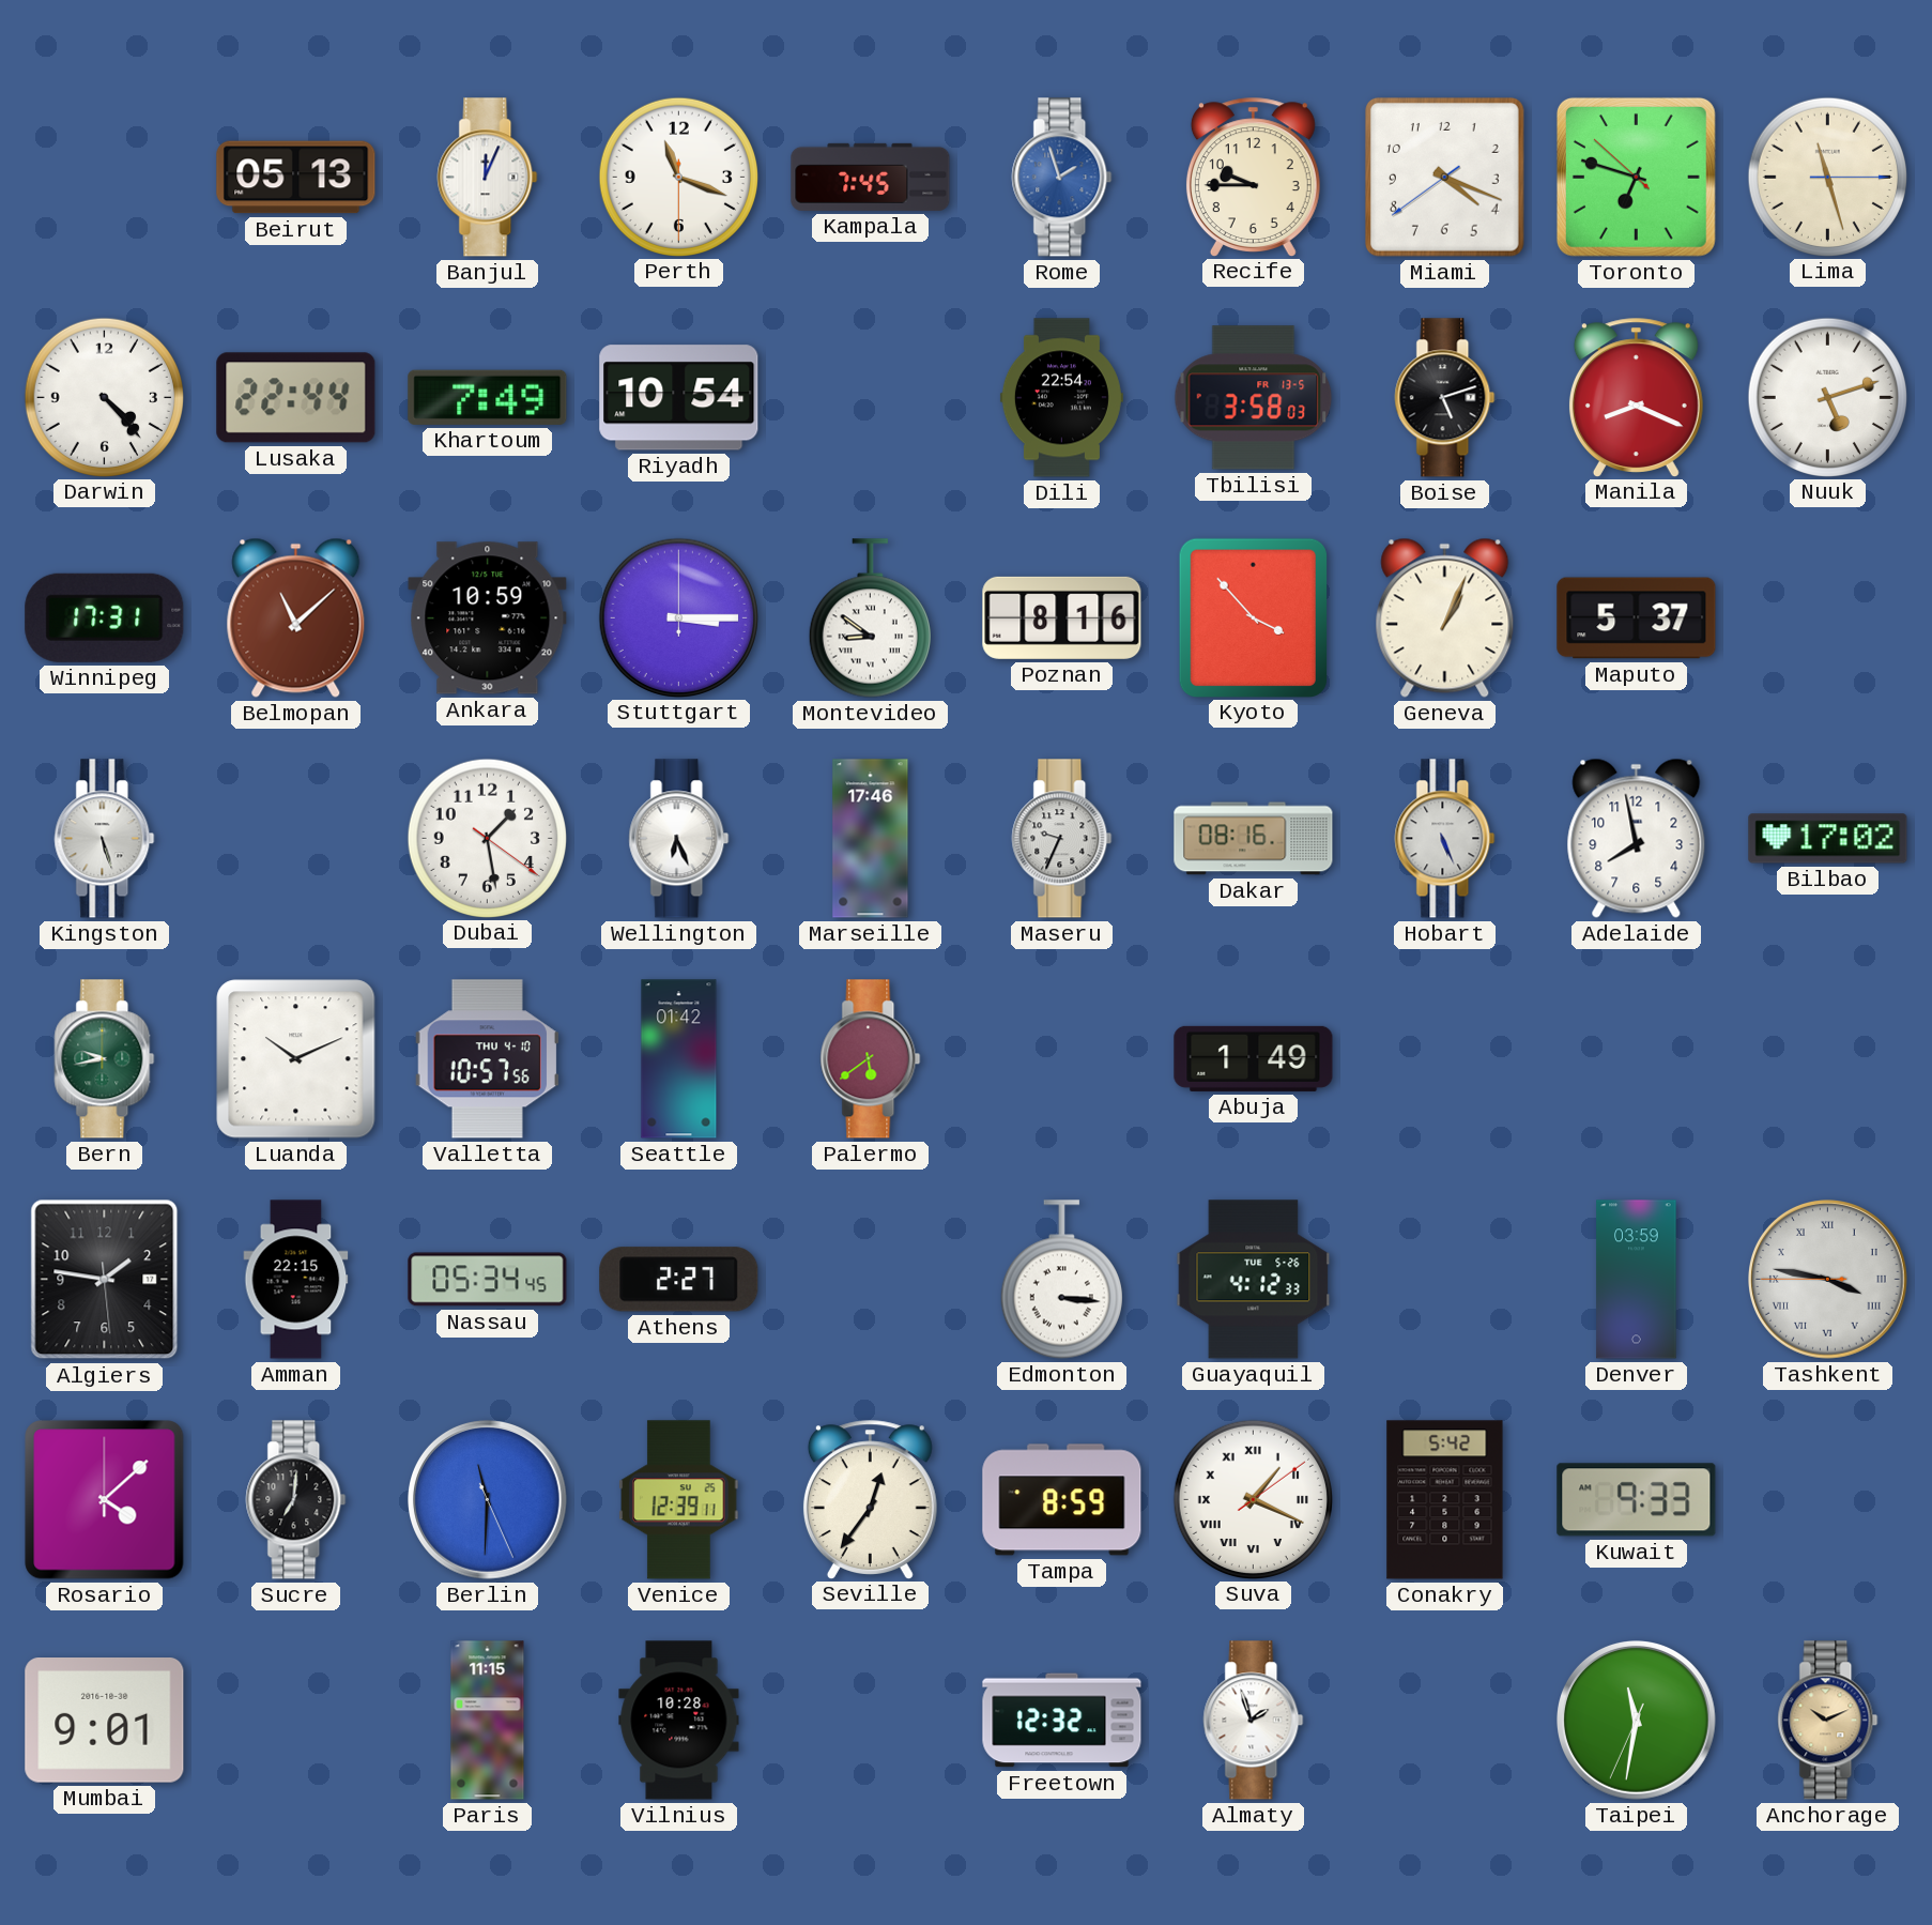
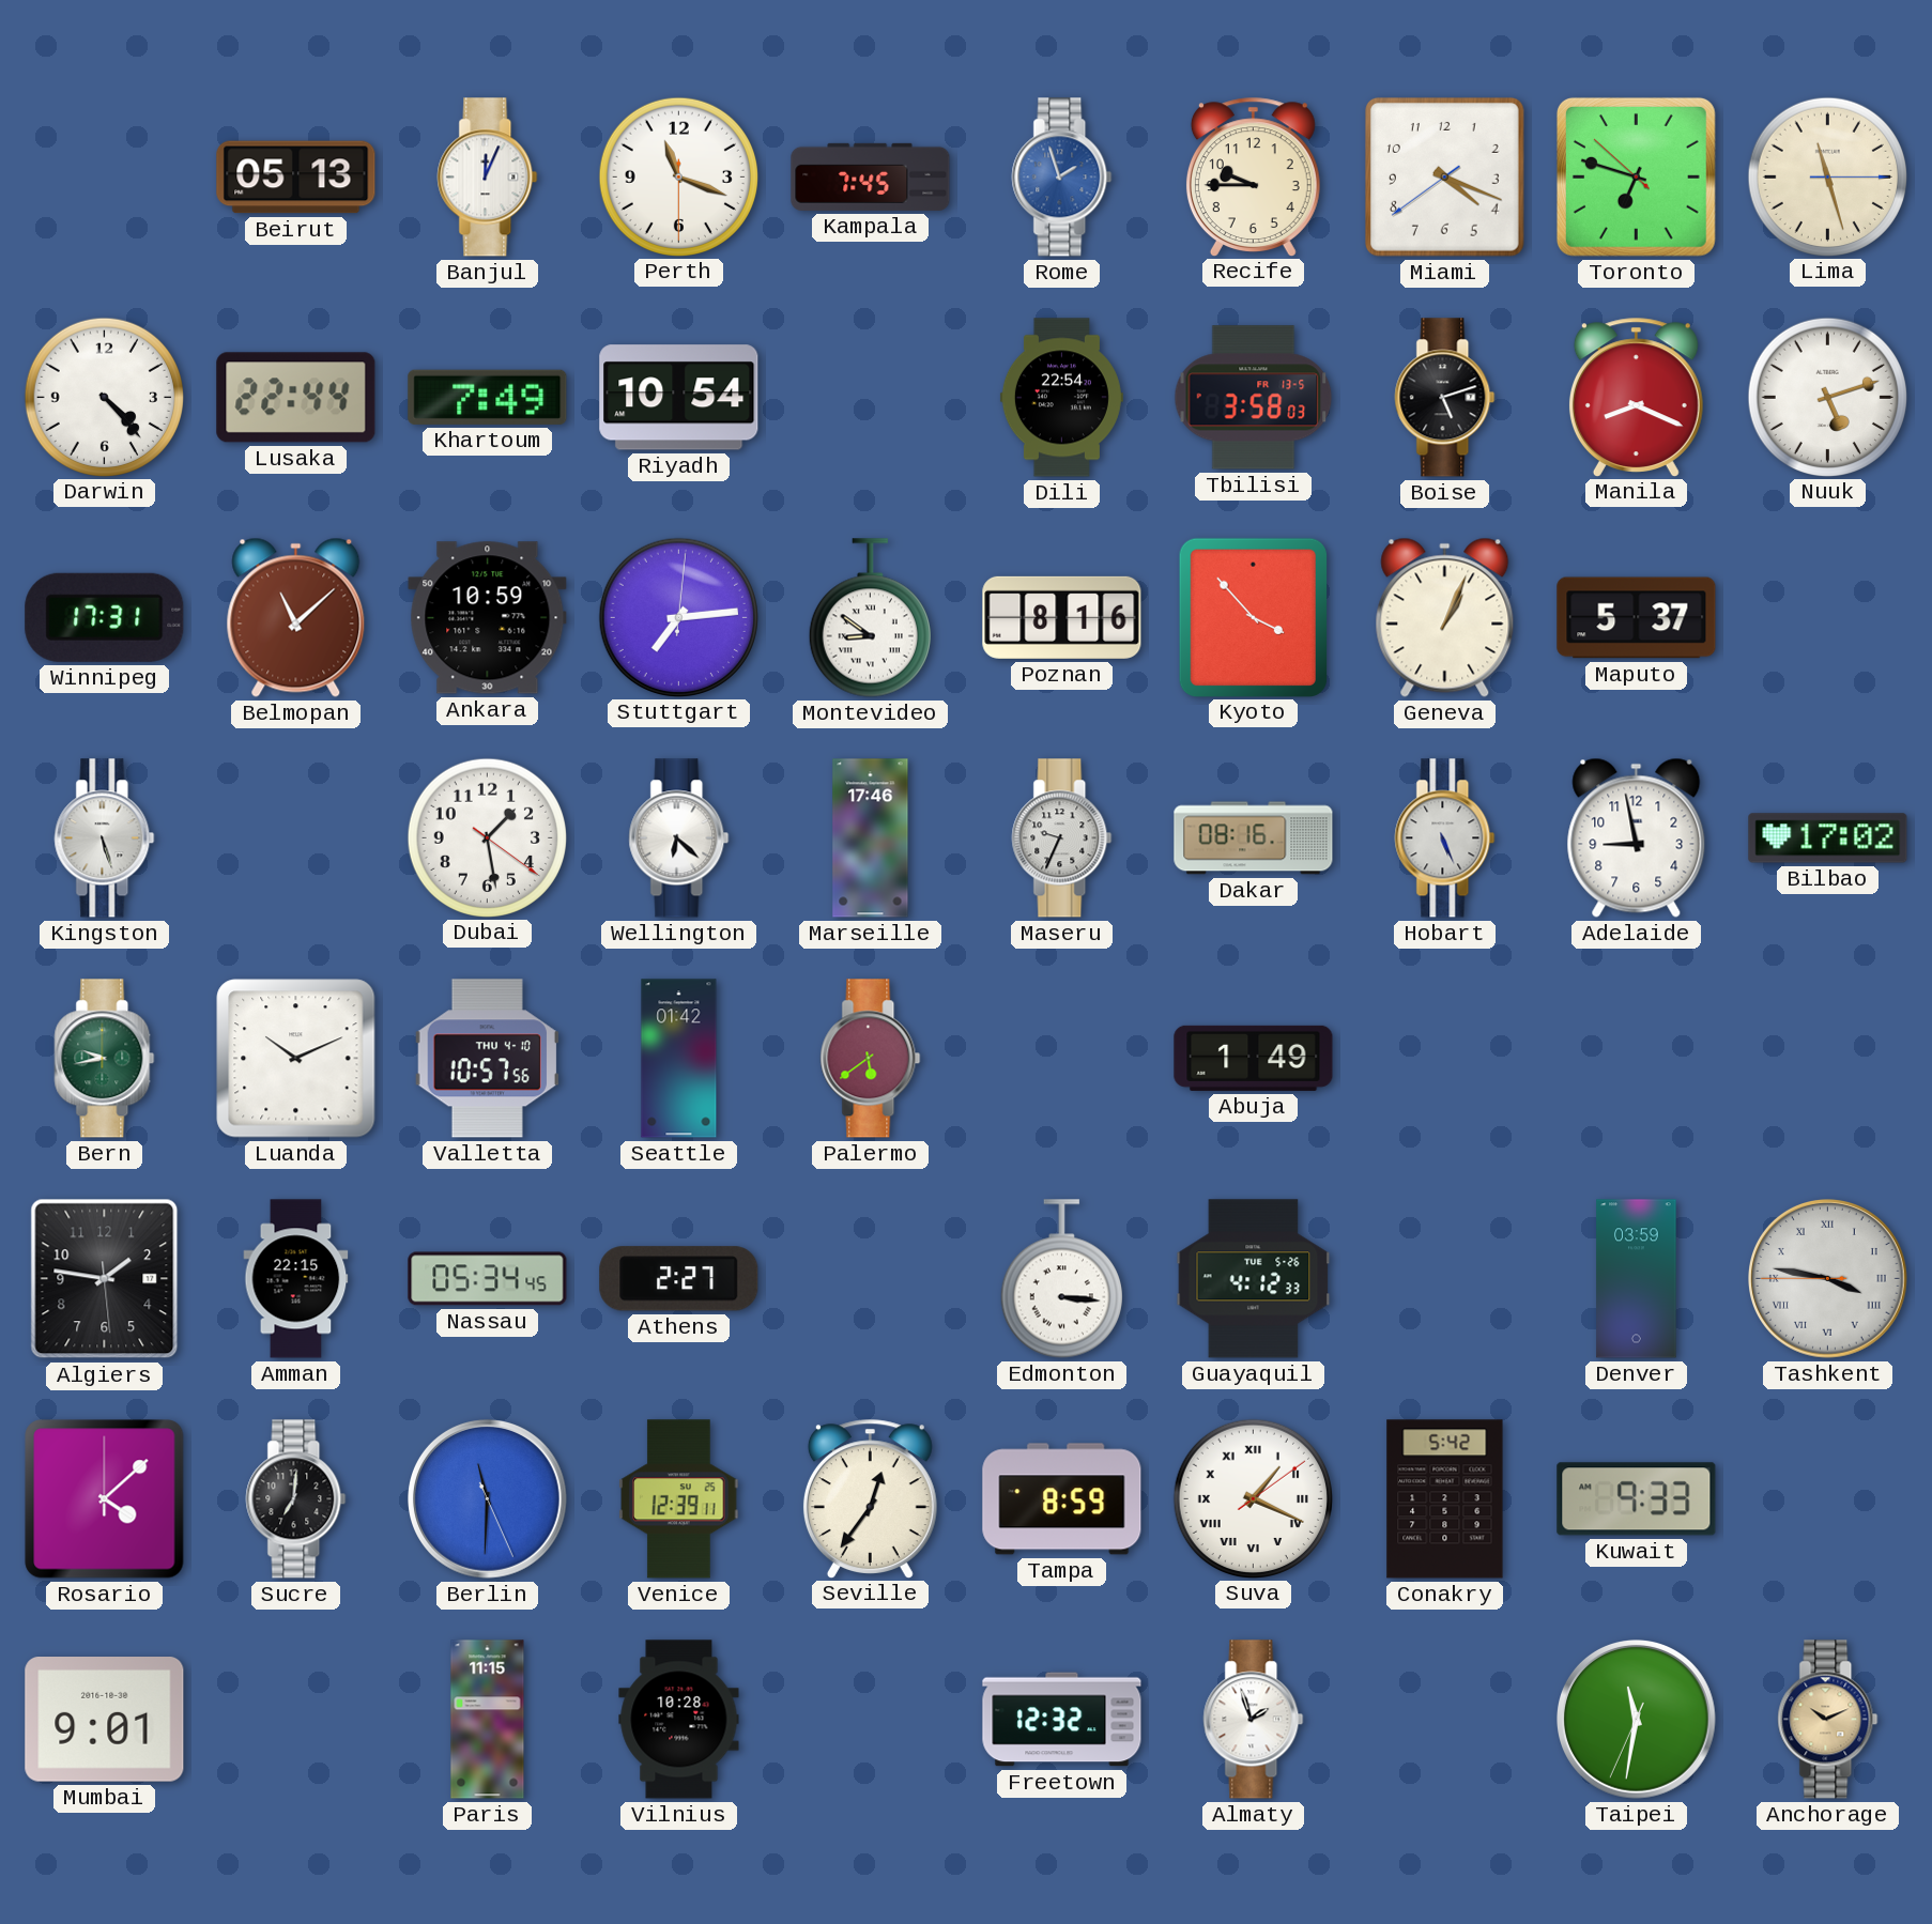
Stuttgart: 3:15 -> 7:14 (678, 617)
Wellington: 6:26 -> 6:22 (679, 838)
Adelaide: 7:58 -> 8:58 (1637, 837)
